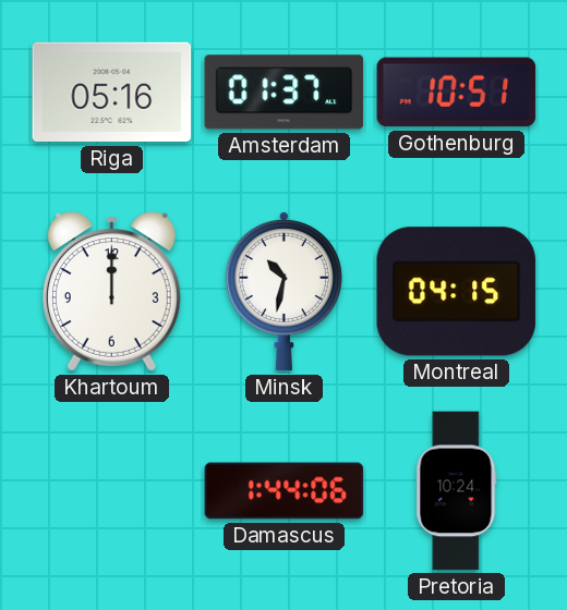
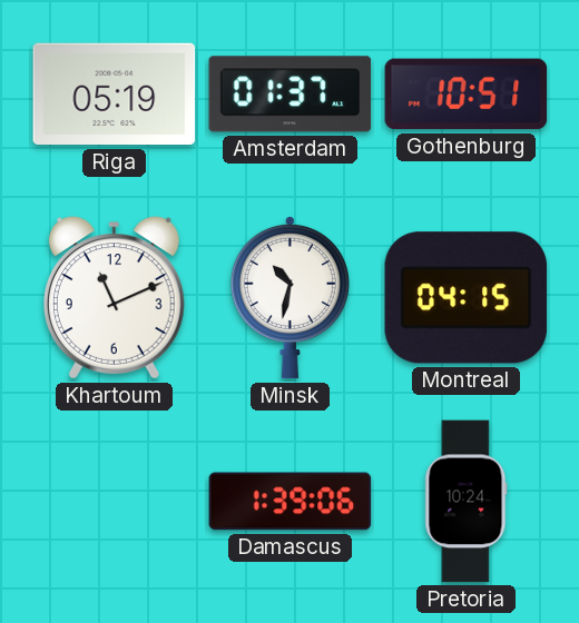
Riga: 05:16 -> 05:19 (115, 95)
Khartoum: 12:00 -> 11:11 (114, 298)
Damascus: 1:44 -> 1:39 (291, 502)
